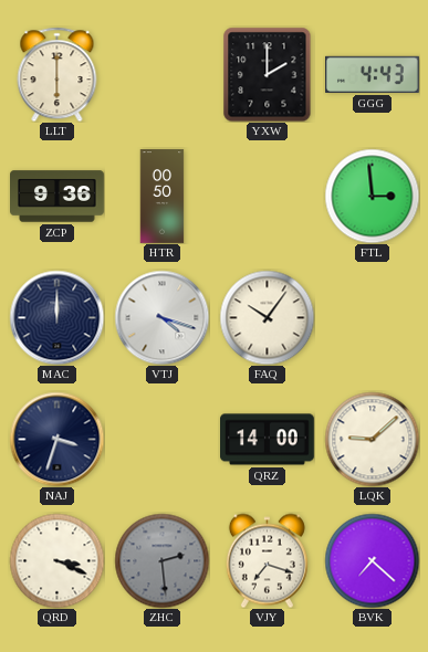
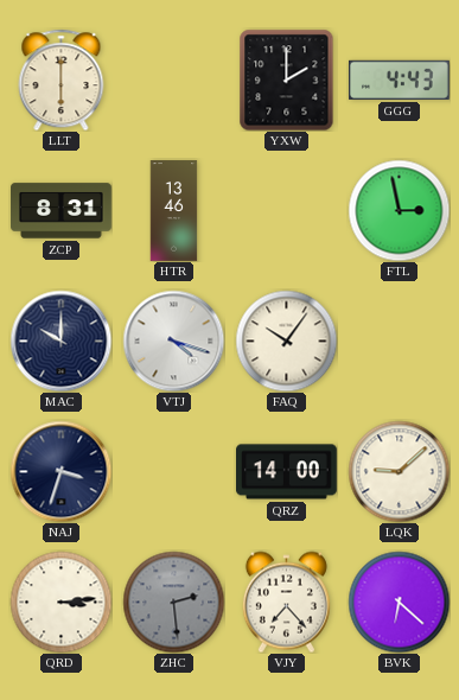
ZCP: 9:36 -> 8:31 (62, 211)
HTR: 00:50 -> 13:46 (174, 211)
FTL: 2:59 -> 2:58 (399, 210)
MAC: 12:00 -> 10:00 (60, 341)
QRD: 3:19 -> 3:14 (60, 602)
VJY: 7:18 -> 7:23 (286, 602)
BVK: 7:22 -> 6:22 (399, 602)
